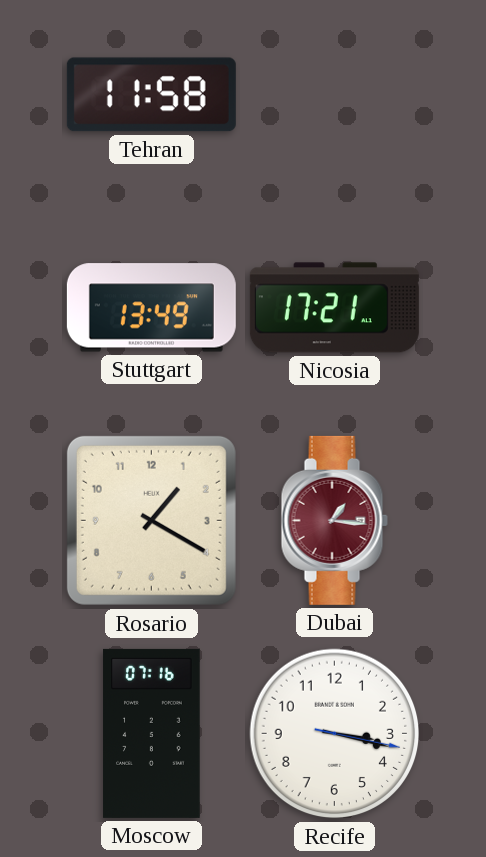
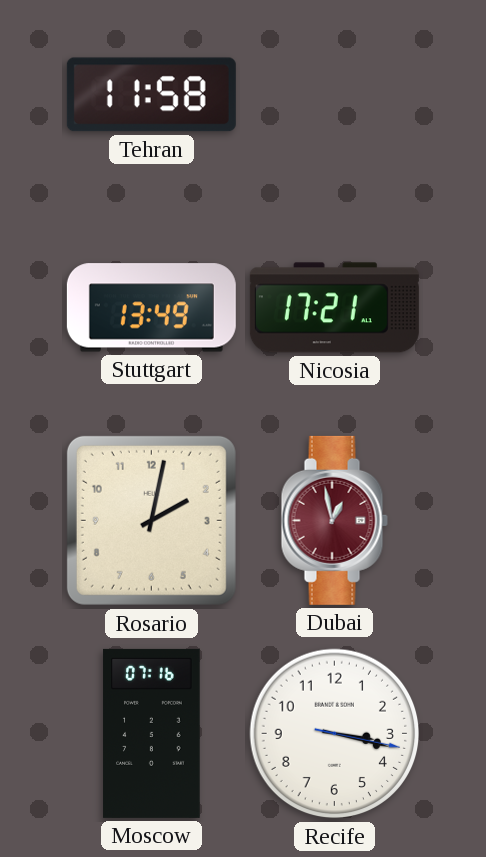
Rosario: 1:20 -> 2:02 (151, 520)
Dubai: 1:16 -> 12:58 (334, 520)
